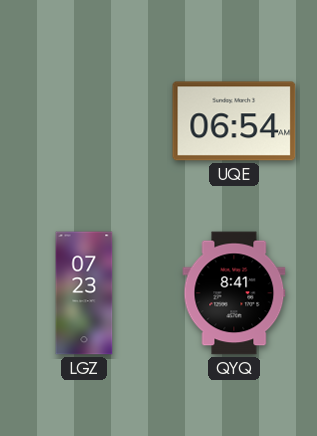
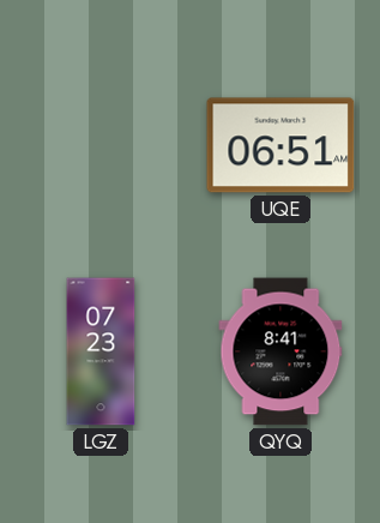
UQE: 06:54 -> 06:51 (281, 145)
